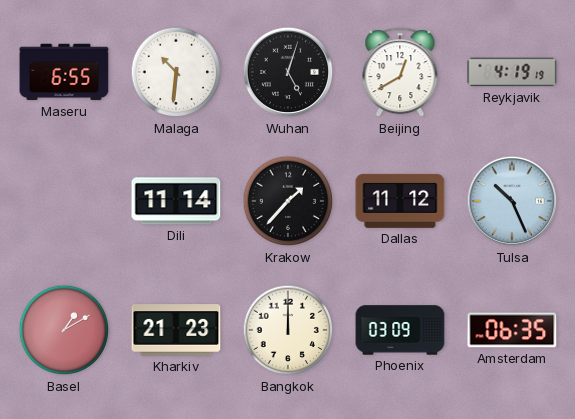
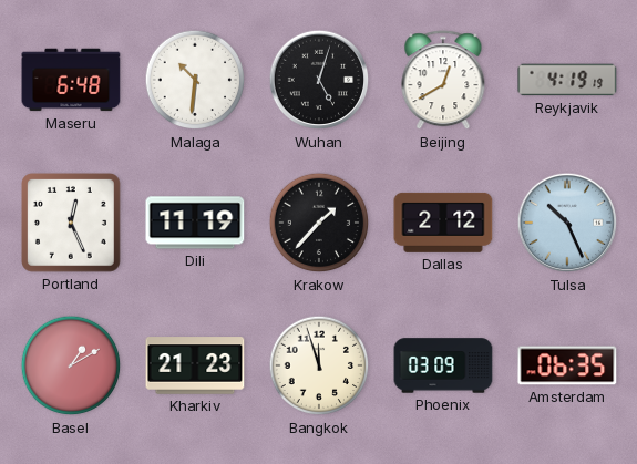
Maseru: 6:55 -> 6:48 (71, 80)
Portland: none -> 12:26 (72, 224)
Dili: 11:14 -> 11:19 (195, 223)
Dallas: 11:12 -> 2:12 (443, 223)
Bangkok: 12:00 -> 11:57 (319, 365)
